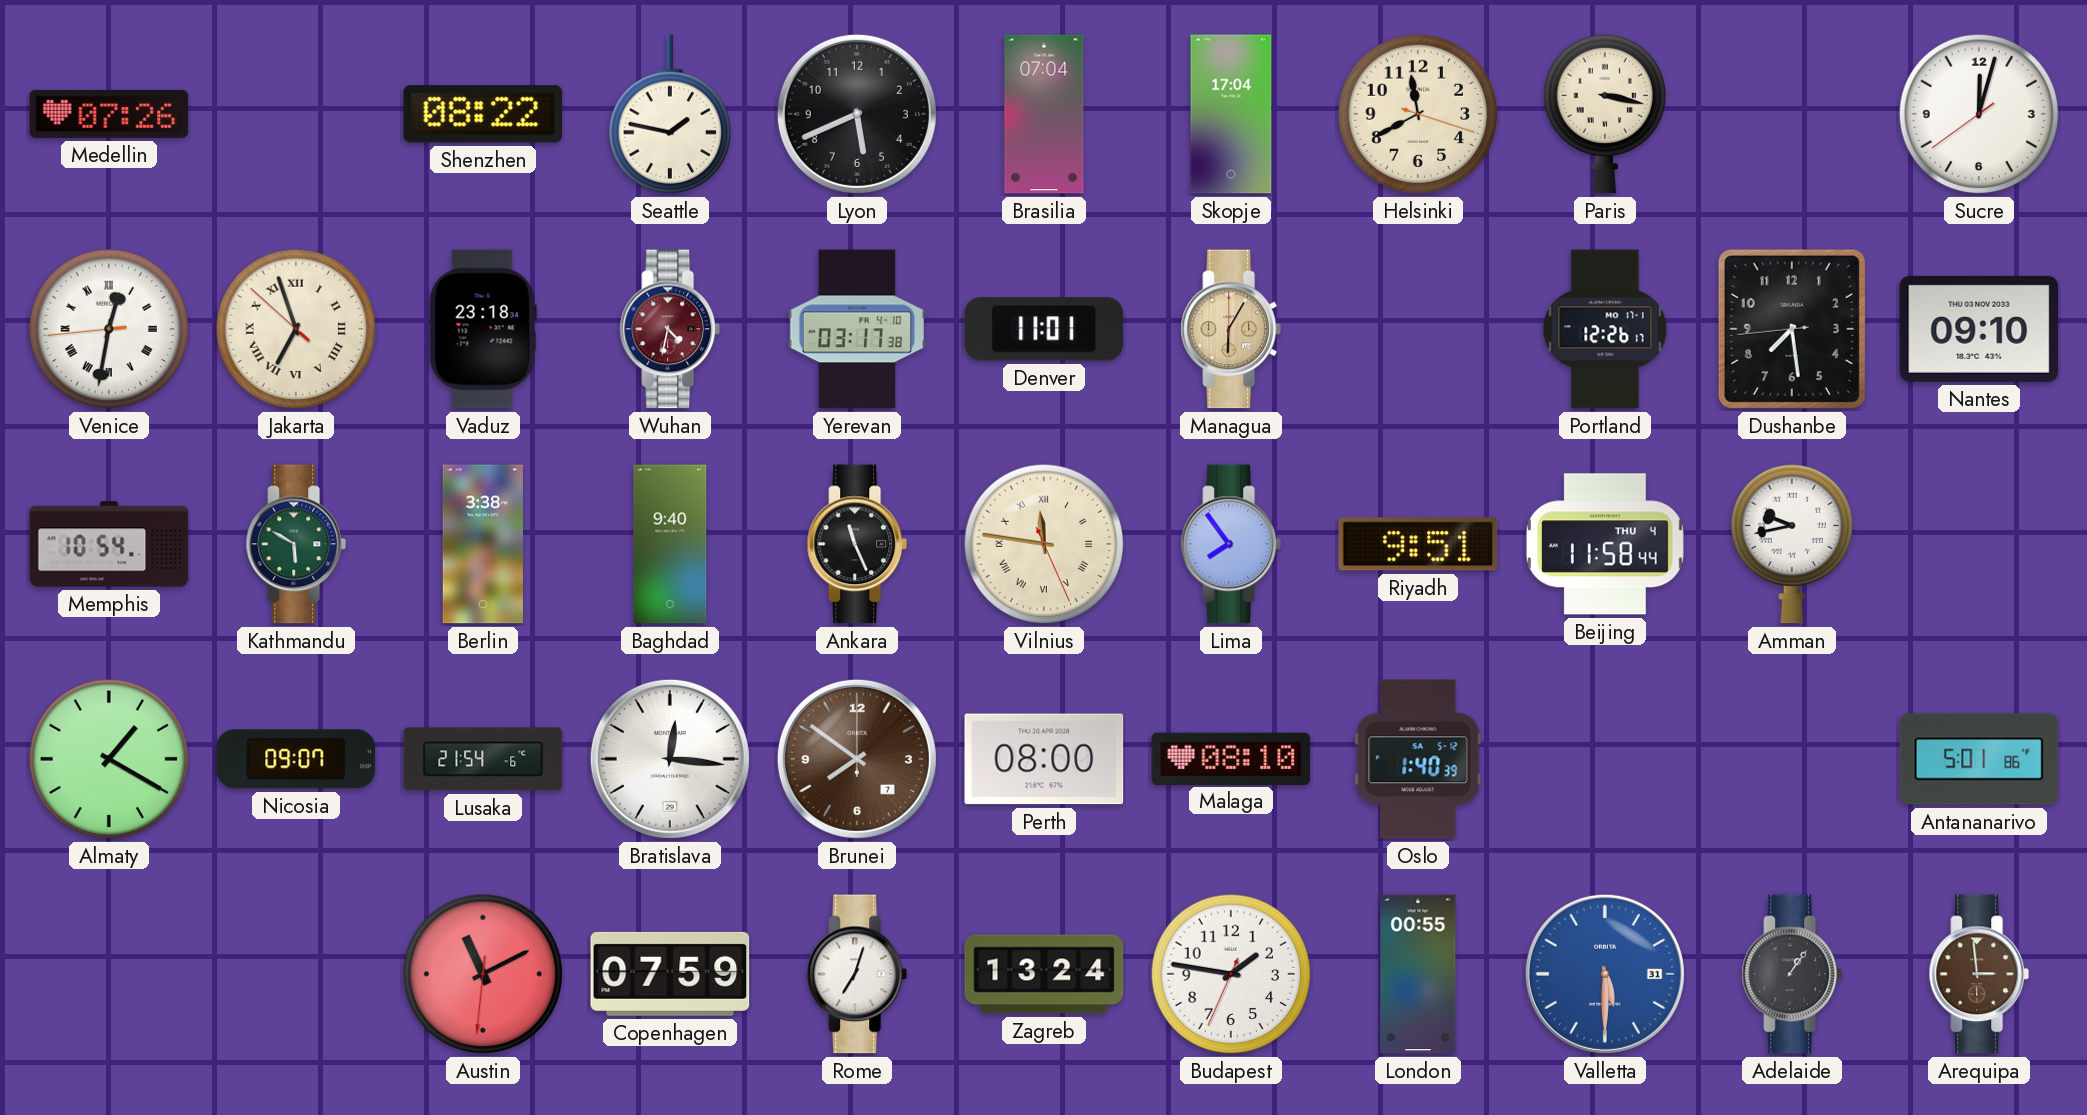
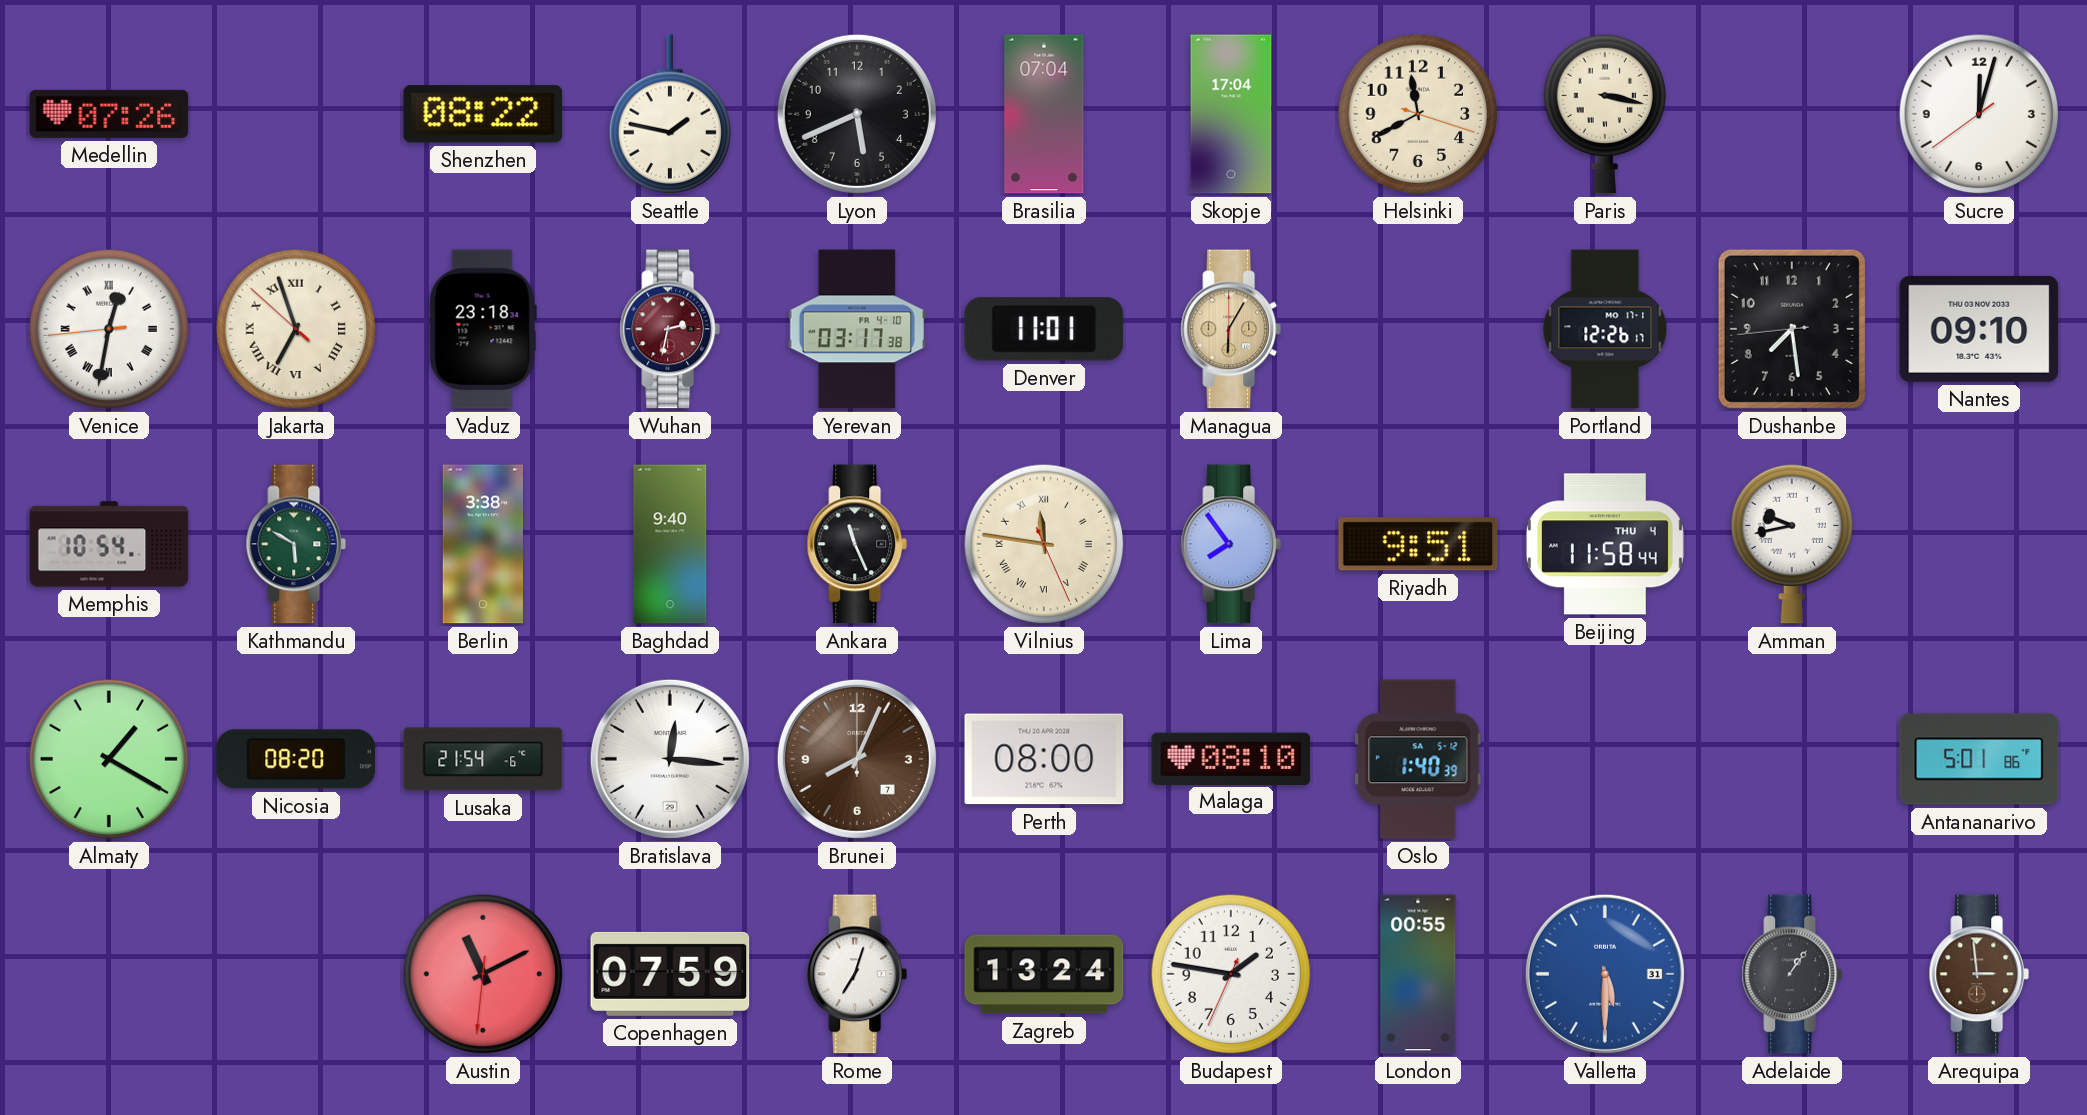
Wuhan: 4:32 -> 2:32 (670, 329)
Nicosia: 09:07 -> 08:20 (296, 759)
Brunei: 7:51 -> 8:04 (857, 759)
